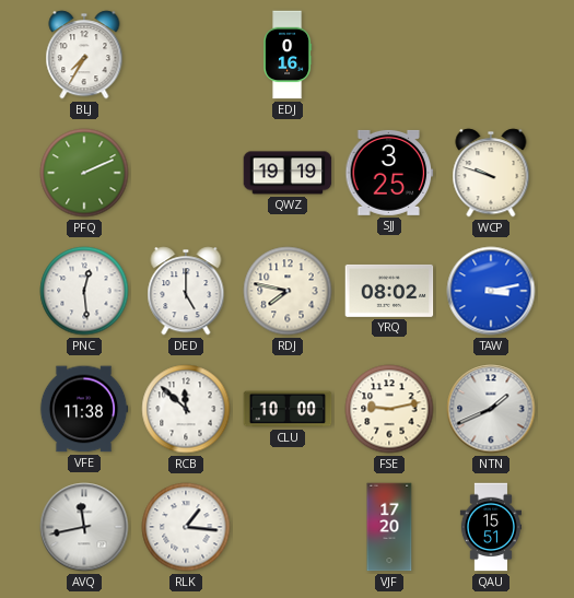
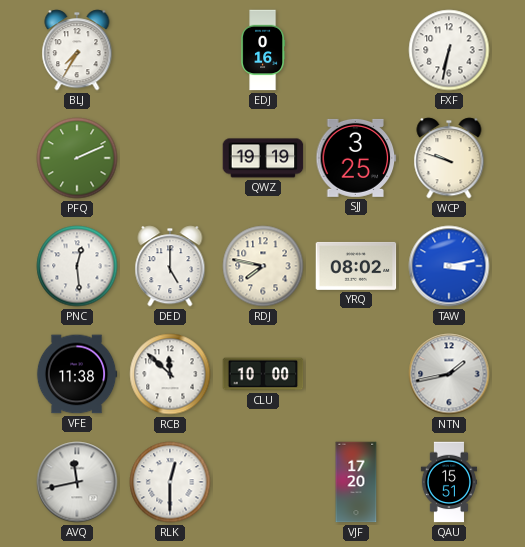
FXF: none -> 6:32 (449, 50)
FSE: 9:13 -> none (389, 409)
NTN: 1:41 -> 1:43 (449, 374)
RLK: 1:16 -> 12:30 (170, 482)
